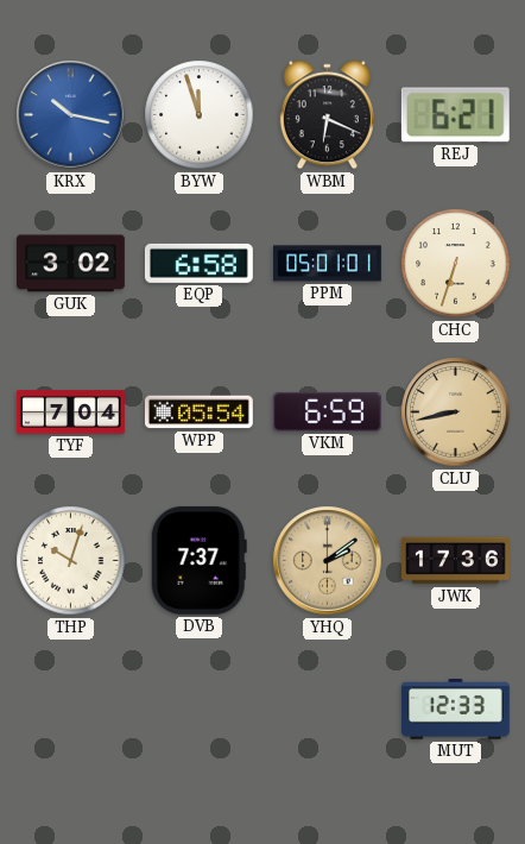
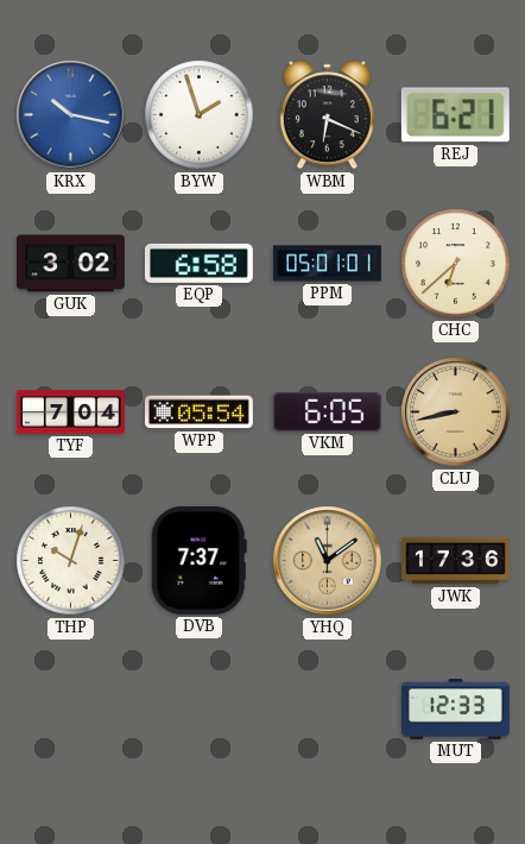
BYW: 11:57 -> 1:57 (200, 115)
CHC: 6:33 -> 6:38 (456, 264)
VKM: 6:59 -> 6:05 (327, 411)
YHQ: 2:09 -> 11:09 (328, 561)
